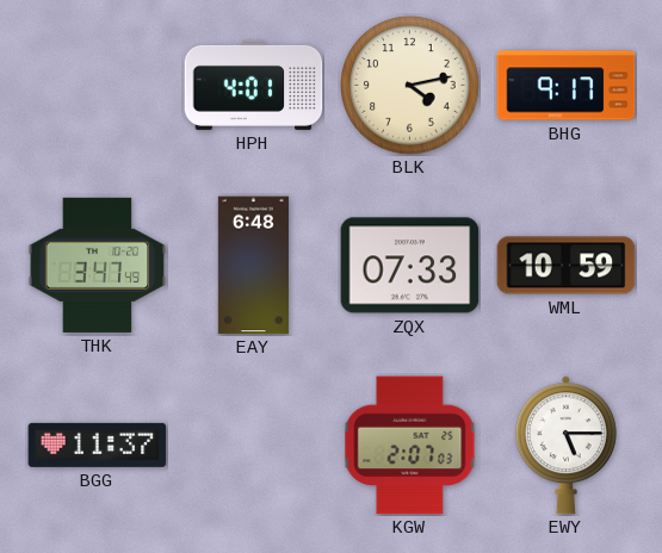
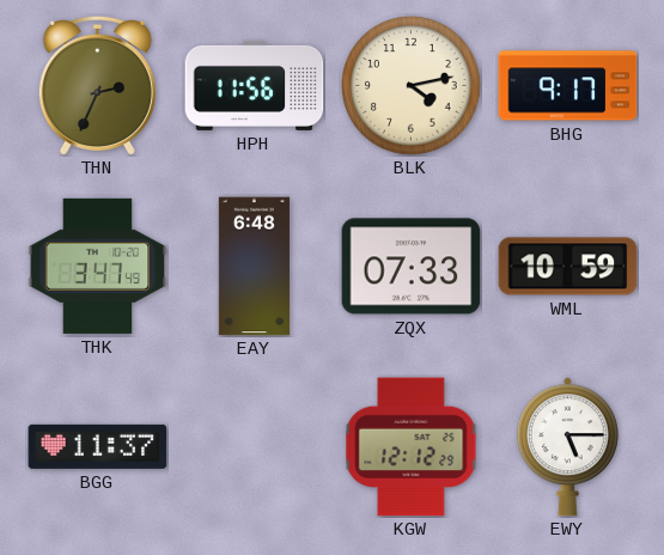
THN: none -> 2:34 (97, 85)
HPH: 4:01 -> 11:56 (255, 85)
KGW: 2:07 -> 12:12 (412, 447)
